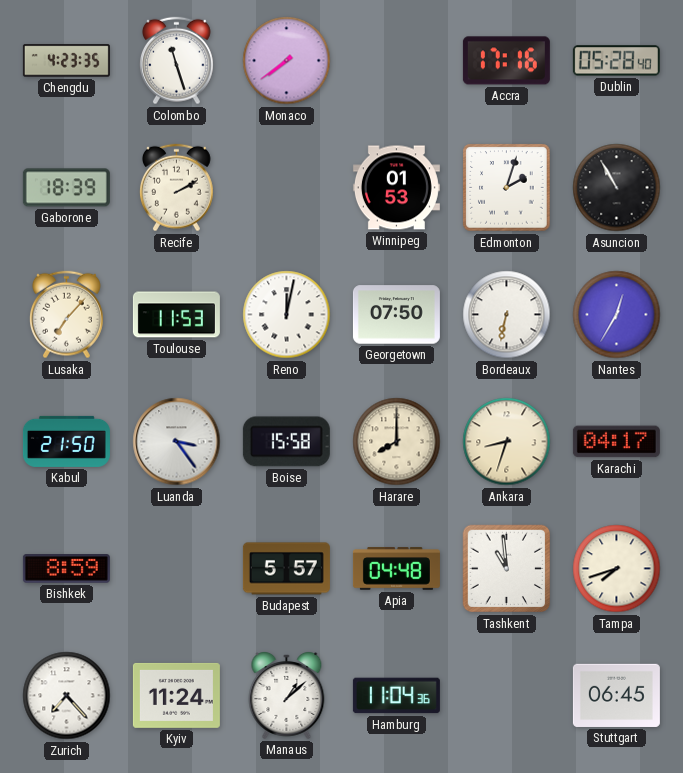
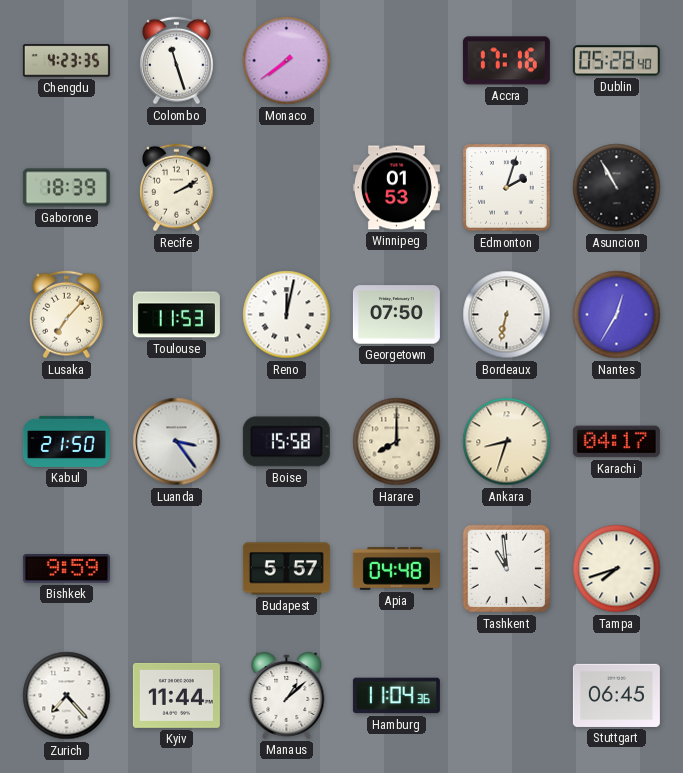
Bishkek: 8:59 -> 9:59 (66, 569)
Kyiv: 11:24 -> 11:44 (176, 695)
